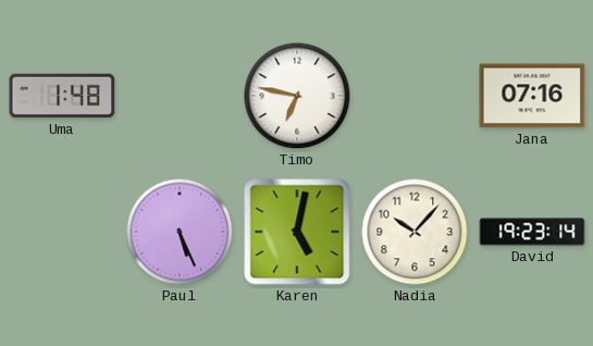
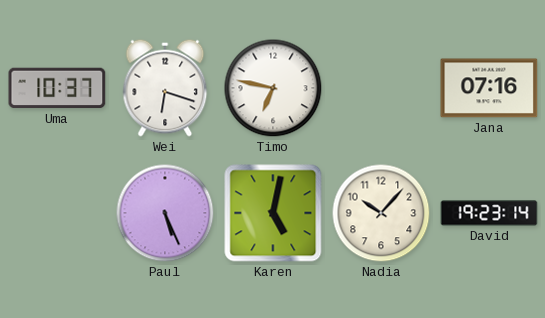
Uma: 1:48 -> 10:37 (57, 88)
Wei: none -> 6:18 (165, 88)
